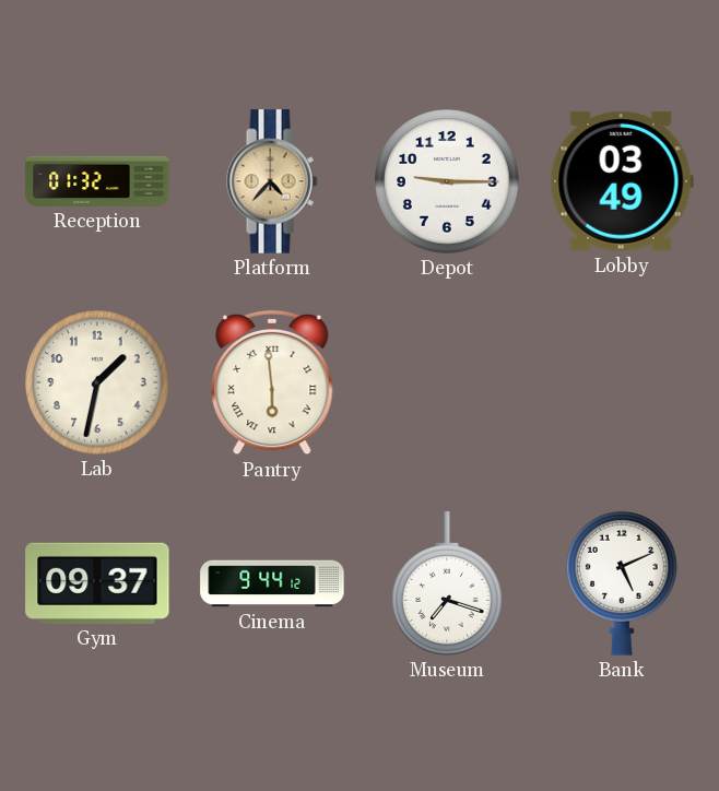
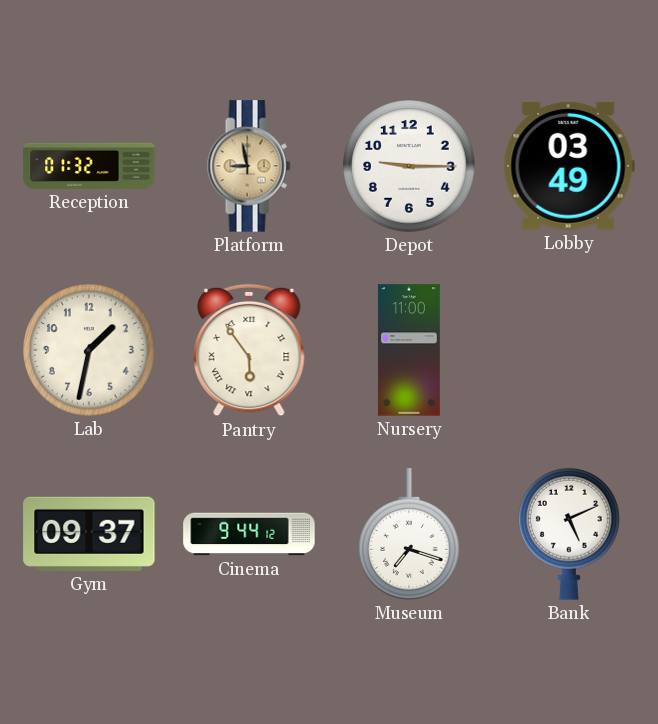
Platform: 4:37 -> 8:58 (249, 166)
Pantry: 5:59 -> 5:54 (249, 350)
Nursery: none -> 11:00 (409, 350)
